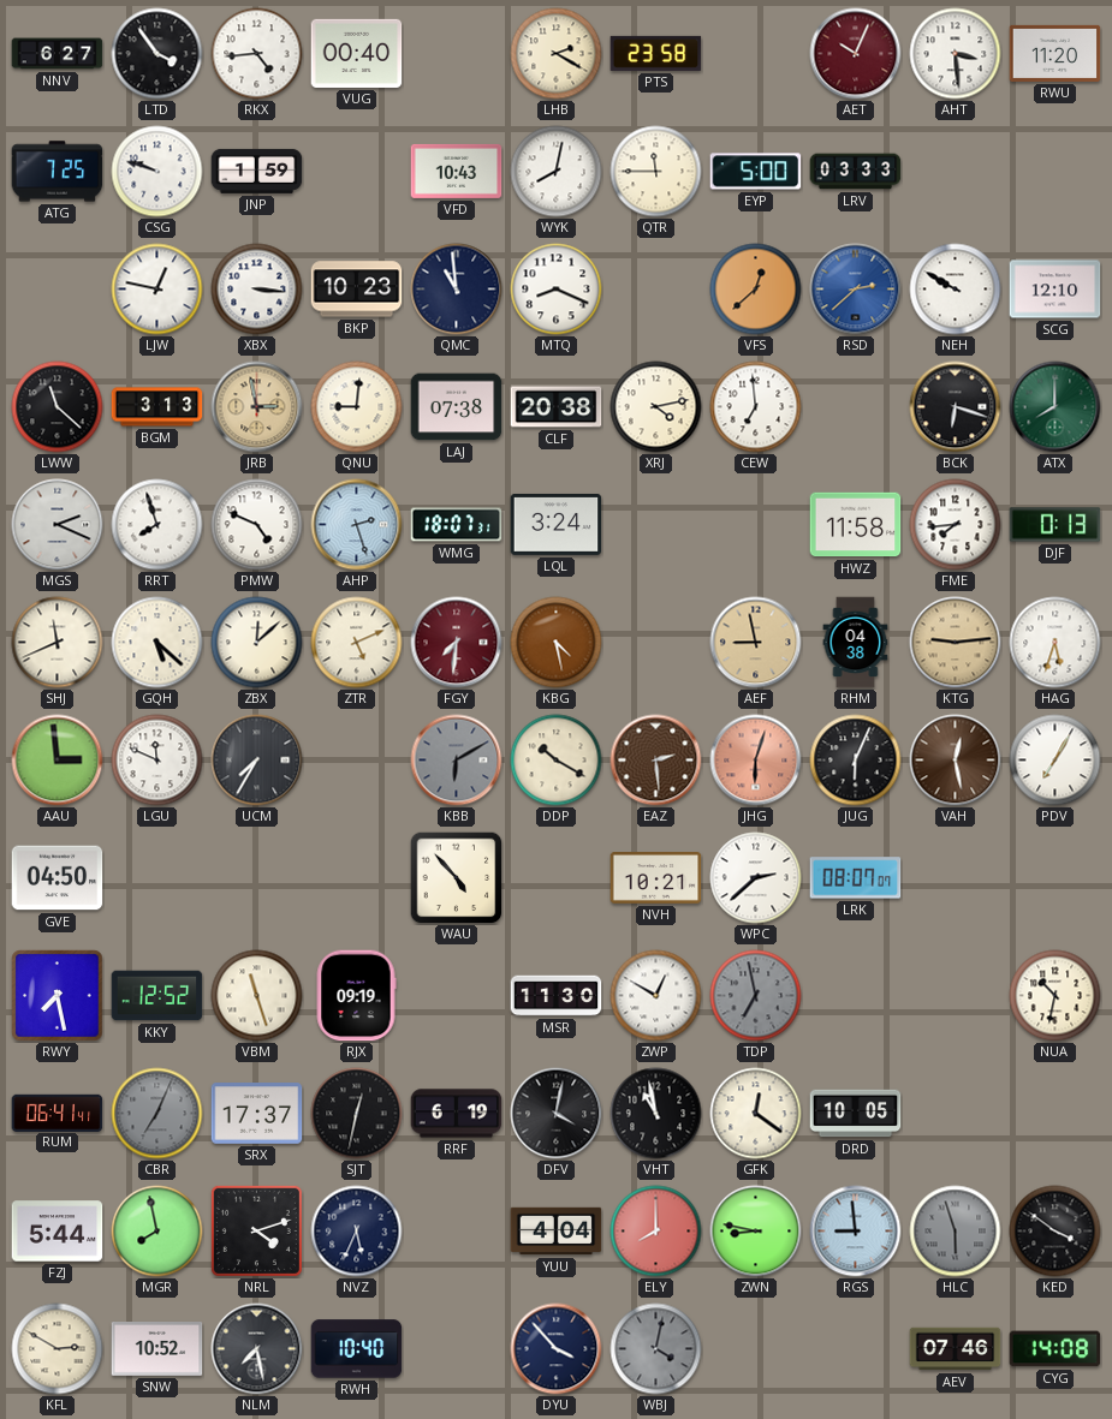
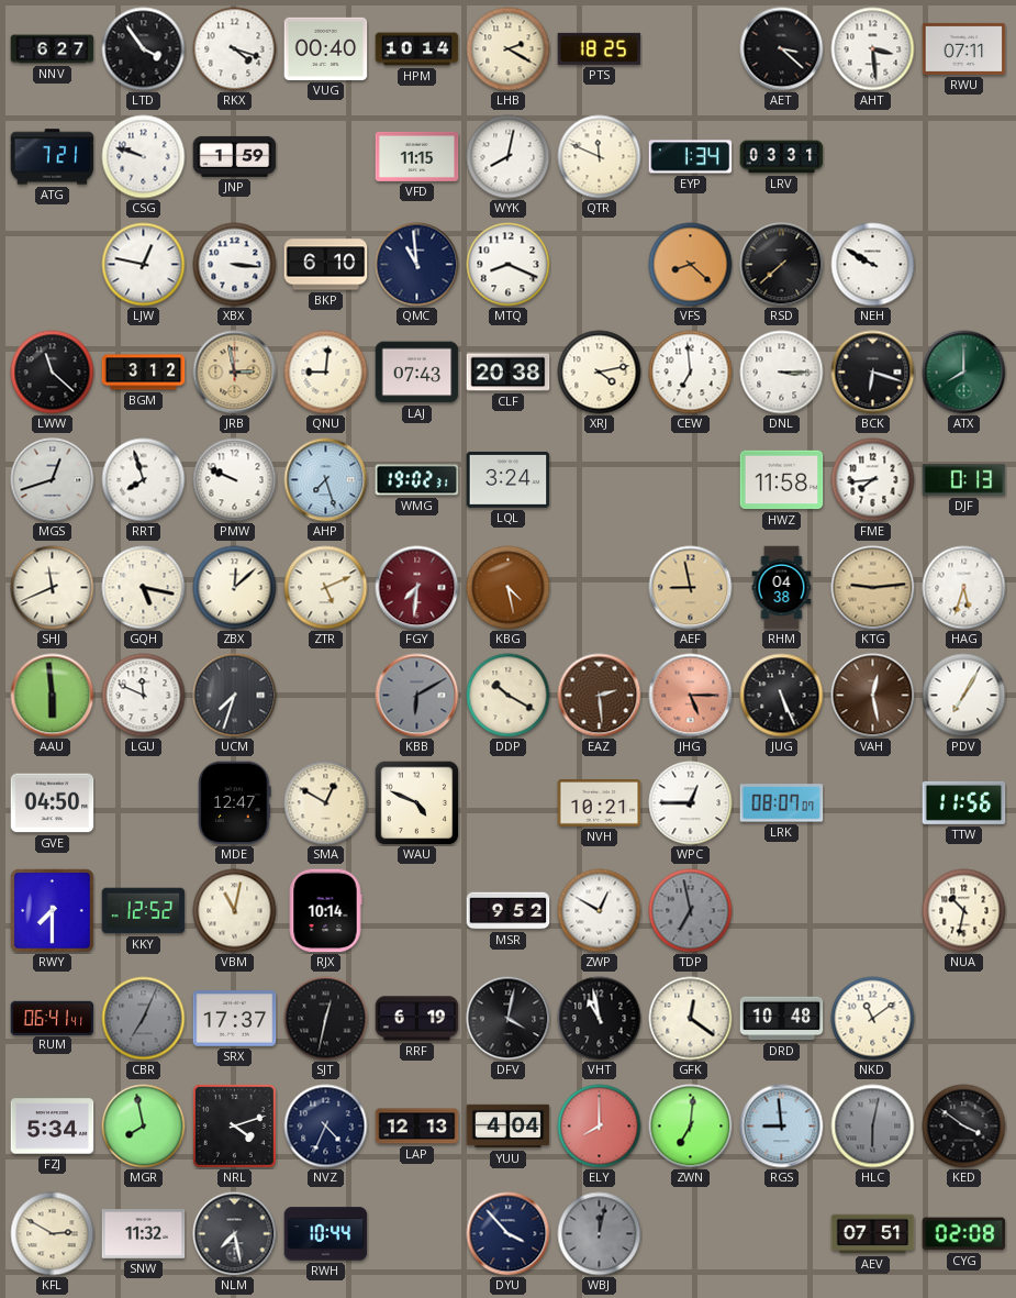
RKX: 4:44 -> 4:18 (235, 49)
HPM: none -> 10:14 (417, 49)
PTS: 23:58 -> 18:25 (600, 48)
AET: 10:04 -> 3:22 (782, 49)
AET dial: burgundy -> black (782, 49)
RWU: 11:20 -> 07:11 (964, 48)
ATG: 7:25 -> 7:21 (53, 157)
VFD: 10:43 -> 11:15 (417, 156)
QTR: 11:45 -> 11:49 (600, 157)
EYP: 5:00 -> 1:34 (691, 157)
LRV: 03:33 -> 03:31 (782, 157)
BKP: 10:23 -> 6:10 (326, 265)
VFS: 12:38 -> 8:22 (691, 265)
RSD: 2:38 -> 7:38 (782, 265)
RSD dial: blue -> black (782, 265)
SCG: 12:10 -> none (1055, 290)
BGM: 3:13 -> 3:12 (144, 373)
LAJ: 07:38 -> 07:43 (417, 373)
DNL: none -> 3:15 (782, 373)
MGS: 2:19 -> 12:42 (53, 480)
PMW: 4:49 -> 9:49 (235, 480)
AHP: 2:27 -> 7:27 (326, 480)
WMG: 18:07 -> 19:02 (417, 480)
GQH: 5:22 -> 5:17 (144, 588)
AAU: 2:59 -> 5:59 (53, 696)
UCM: 7:35 -> 7:33 (235, 696)
JHG: 6:03 -> 5:15 (691, 696)
JUG: 6:04 -> 5:26 (782, 696)
MDE: none -> 12:47 (235, 803)
SMA: none -> 12:50 (326, 803)
WAU: 4:53 -> 4:49 (416, 802)
WPC: 2:38 -> 12:45 (691, 803)
TTW: none -> 11:56 (964, 802)
RWY: 7:28 -> 7:30 (53, 911)
VBM: 11:27 -> 11:02 (235, 911)
RJX: 09:19 -> 10:14 (325, 911)
MSR: 11:30 -> 9:52 (509, 911)
DRD: 10:05 -> 10:48 (782, 1019)
NKD: none -> 11:09 (873, 1019)
FZJ: 5:44 -> 5:34 (53, 1127)
NVZ: 5:34 -> 4:34 (326, 1127)
LAP: none -> 12:13 (417, 1127)
ZWN: 8:47 -> 7:01 (691, 1127)
HLC: 5:57 -> 6:02 (873, 1127)
SNW: 10:52 -> 11:32 (144, 1234)
RWH: 10:40 -> 10:44 (326, 1234)
WBJ: 4:02 -> 12:02 (600, 1234)
AEV: 07:46 -> 07:51 (873, 1234)
CYG: 14:08 -> 02:08 (964, 1234)
